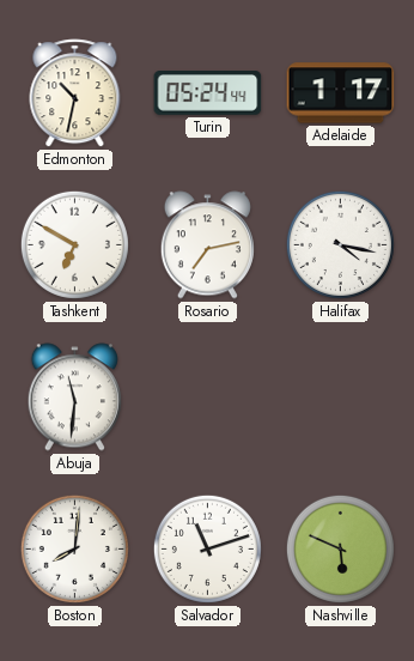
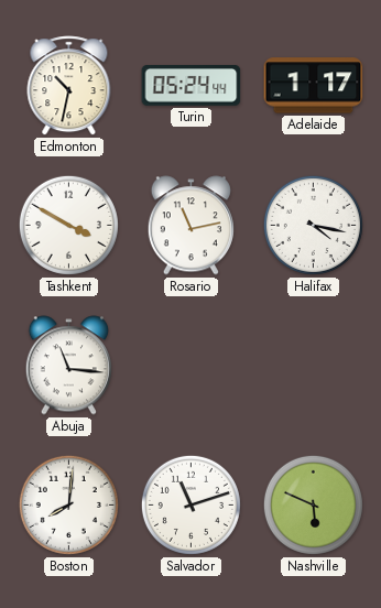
Tashkent: 6:50 -> 3:50 (68, 225)
Rosario: 7:13 -> 11:13 (190, 226)
Abuja: 11:31 -> 11:16 (68, 366)
